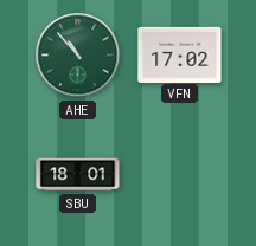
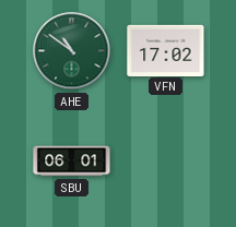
AHE: 10:53 -> 10:51 (72, 51)
SBU: 18:01 -> 06:01 (72, 162)
